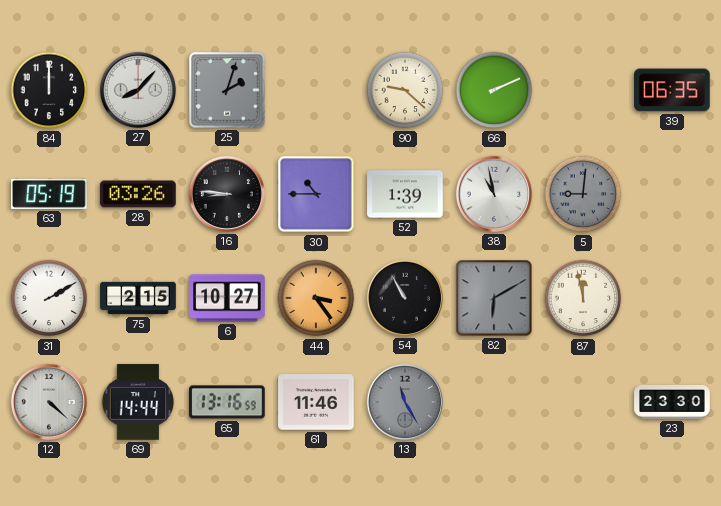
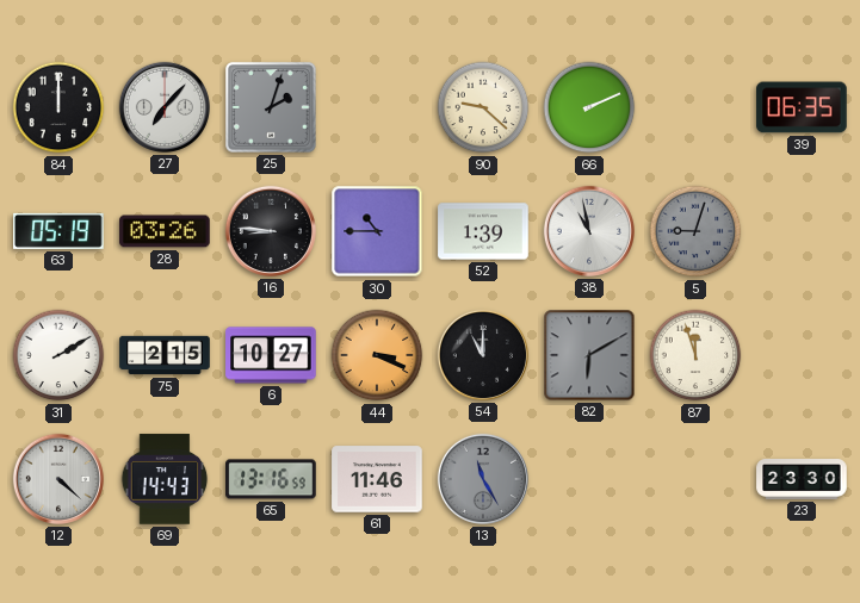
27: 8:07 -> 7:07 (165, 107)
5: 9:01 -> 9:03 (695, 231)
44: 3:24 -> 3:19 (377, 355)
54: 10:55 -> 11:00 (483, 355)
87: 11:58 -> 11:57 (695, 355)
69: 14:44 -> 14:43 (165, 479)
